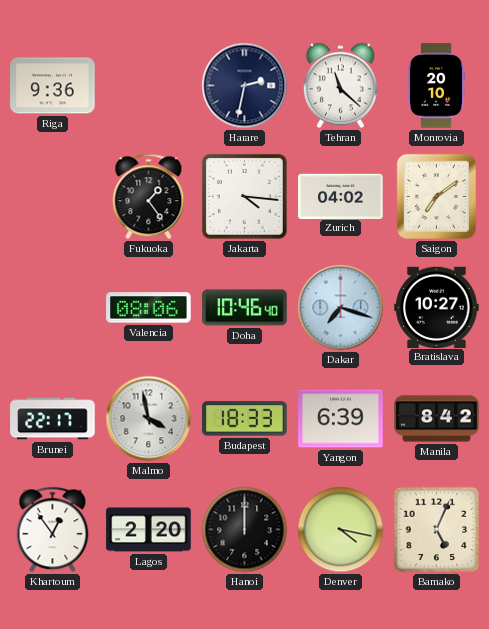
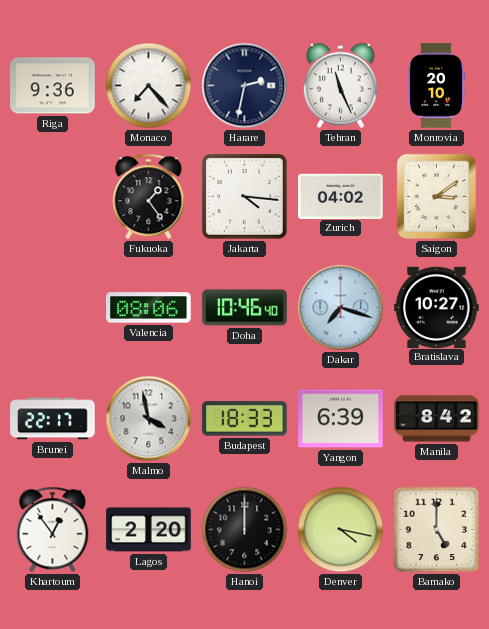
Monaco: none -> 7:23 (149, 86)
Tehran: 11:22 -> 11:26 (340, 86)
Saigon: 7:09 -> 3:09 (436, 196)
Bamako: 5:04 -> 5:00 (437, 530)
